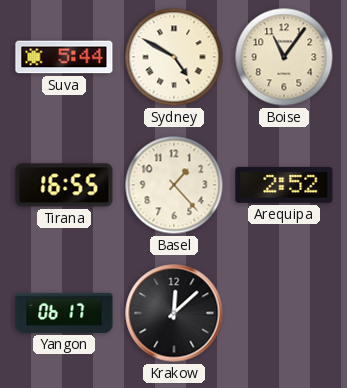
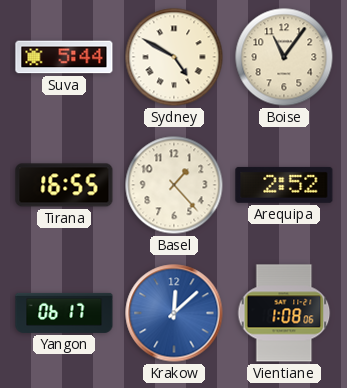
Krakow dial: black -> blue (174, 313)
Vientiane: none -> 1:08 (284, 313)
